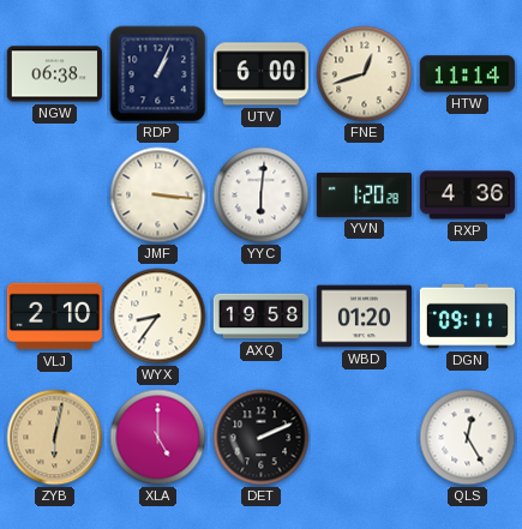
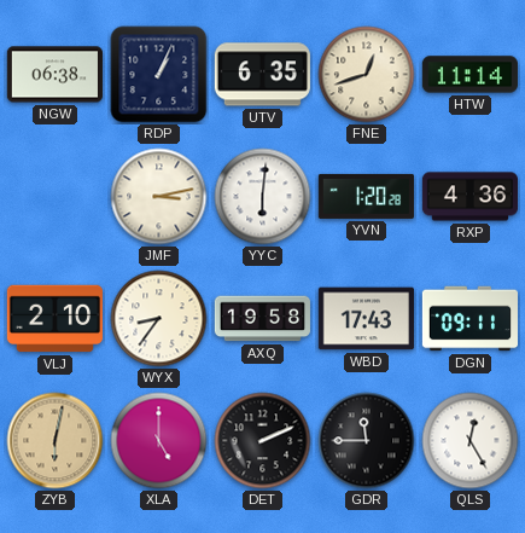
UTV: 6:00 -> 6:35 (262, 75)
JMF: 3:16 -> 3:13 (159, 197)
WBD: 01:20 -> 17:43 (366, 319)
GDR: none -> 11:45 (367, 441)
